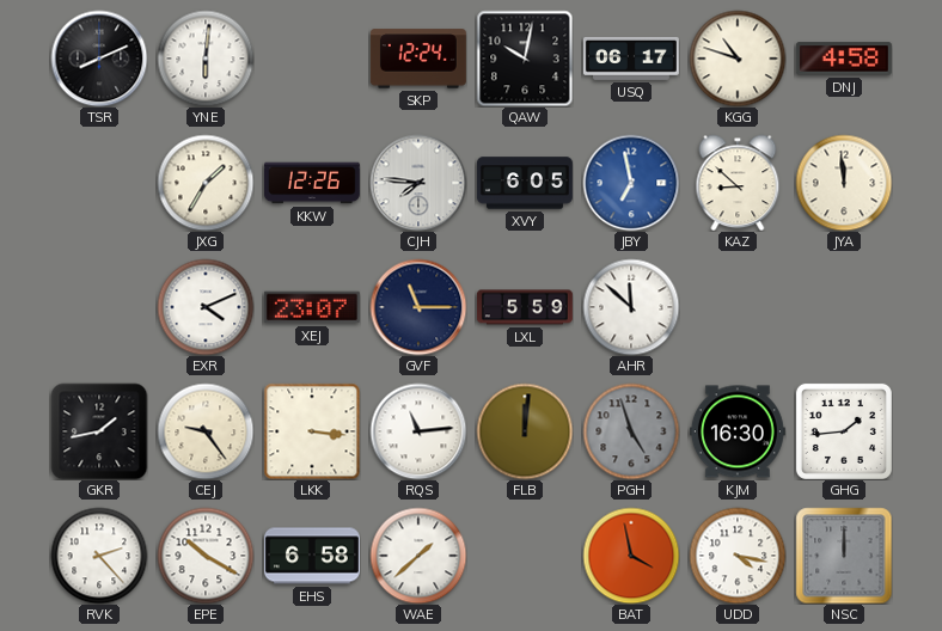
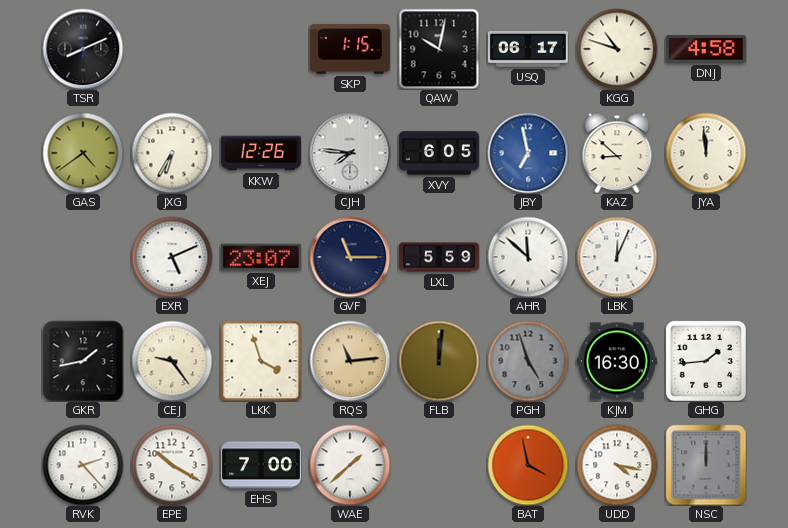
YNE: 6:01 -> none (206, 59)
SKP: 12:24 -> 1:15 (350, 49)
GAS: none -> 4:39 (83, 153)
JXG: 1:35 -> 6:35 (172, 153)
EXR: 4:11 -> 5:11 (172, 257)
LBK: none -> 12:04 (617, 257)
LKK: 3:16 -> 3:57 (261, 361)
RQS dial: white -> champagne (350, 361)
EHS: 6:58 -> 7:00 (261, 465)
